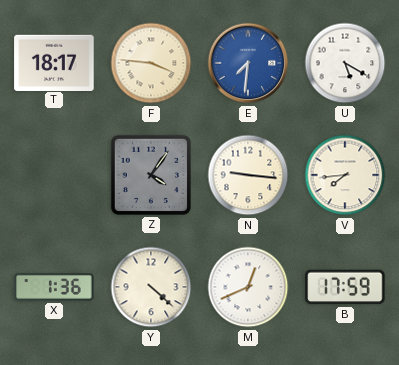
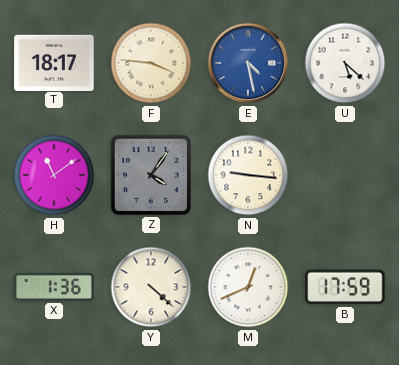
E: 7:31 -> 4:28 (248, 63)
U: 5:20 -> 5:22 (345, 63)
H: none -> 11:09 (54, 175)
V: 7:44 -> none (345, 175)
